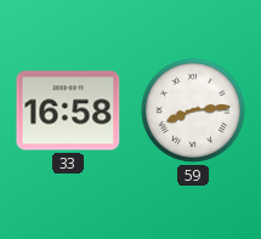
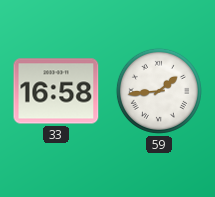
59: 8:14 -> 1:44 (159, 91)
